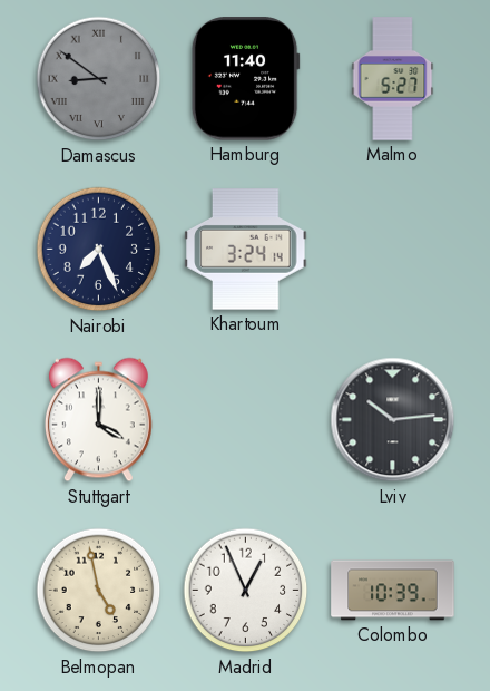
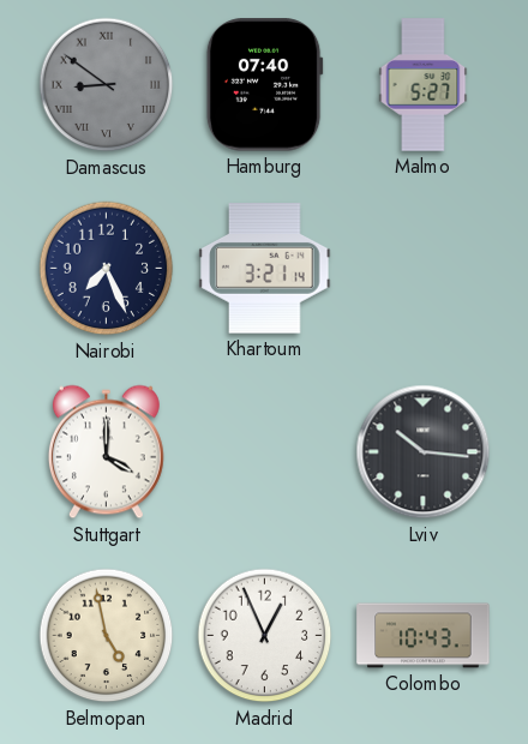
Hamburg: 11:40 -> 07:40 (264, 85)
Khartoum: 3:24 -> 3:21 (265, 269)
Lviv: 10:14 -> 10:16 (424, 452)
Colombo: 10:39 -> 10:43 (424, 636)
